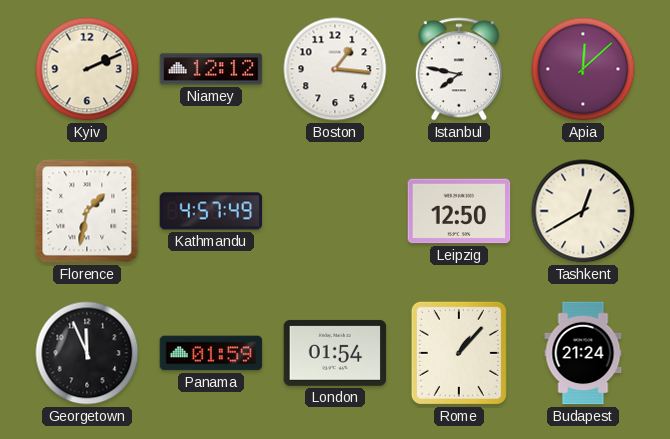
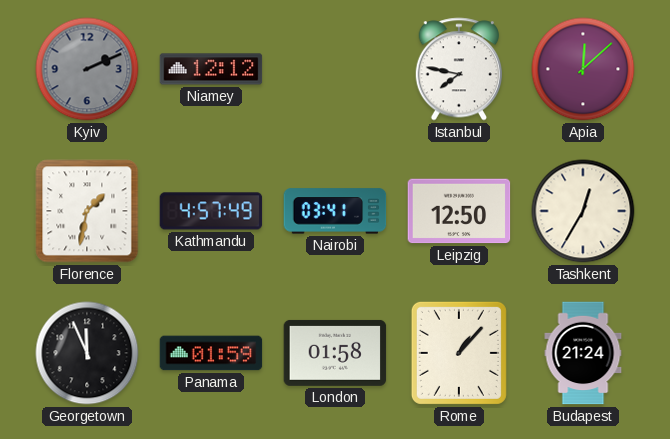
Kyiv dial: cream -> grey (87, 69)
Boston: 1:16 -> none (335, 69)
Nairobi: none -> 03:41 (335, 211)
Tashkent: 12:40 -> 12:35 (583, 211)
London: 01:54 -> 01:58 (335, 353)
